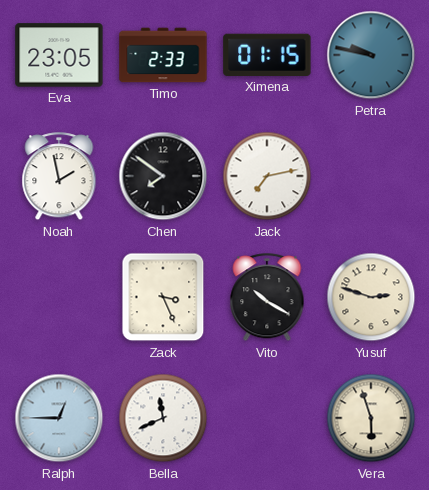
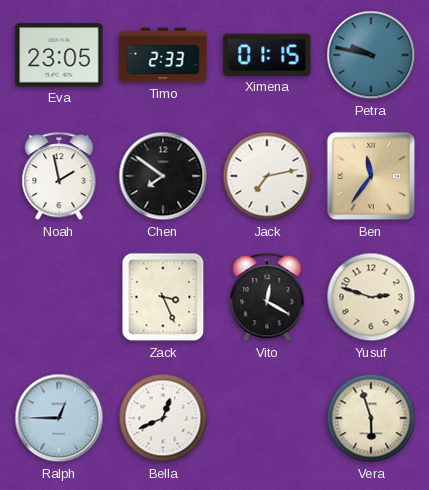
Ben: none -> 11:36 (371, 176)
Vito: 10:20 -> 12:20 (267, 298)
Bella: 11:41 -> 12:41 (163, 418)
